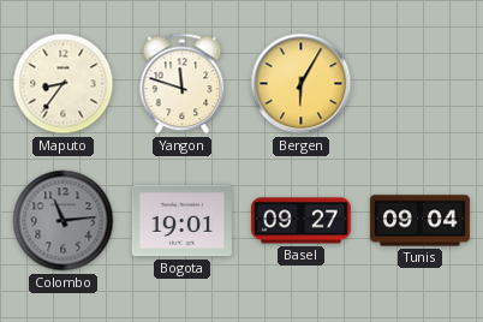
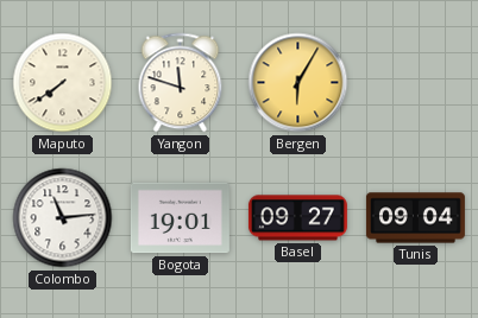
Maputo: 8:36 -> 7:39 (63, 83)
Colombo dial: grey -> white (63, 218)
